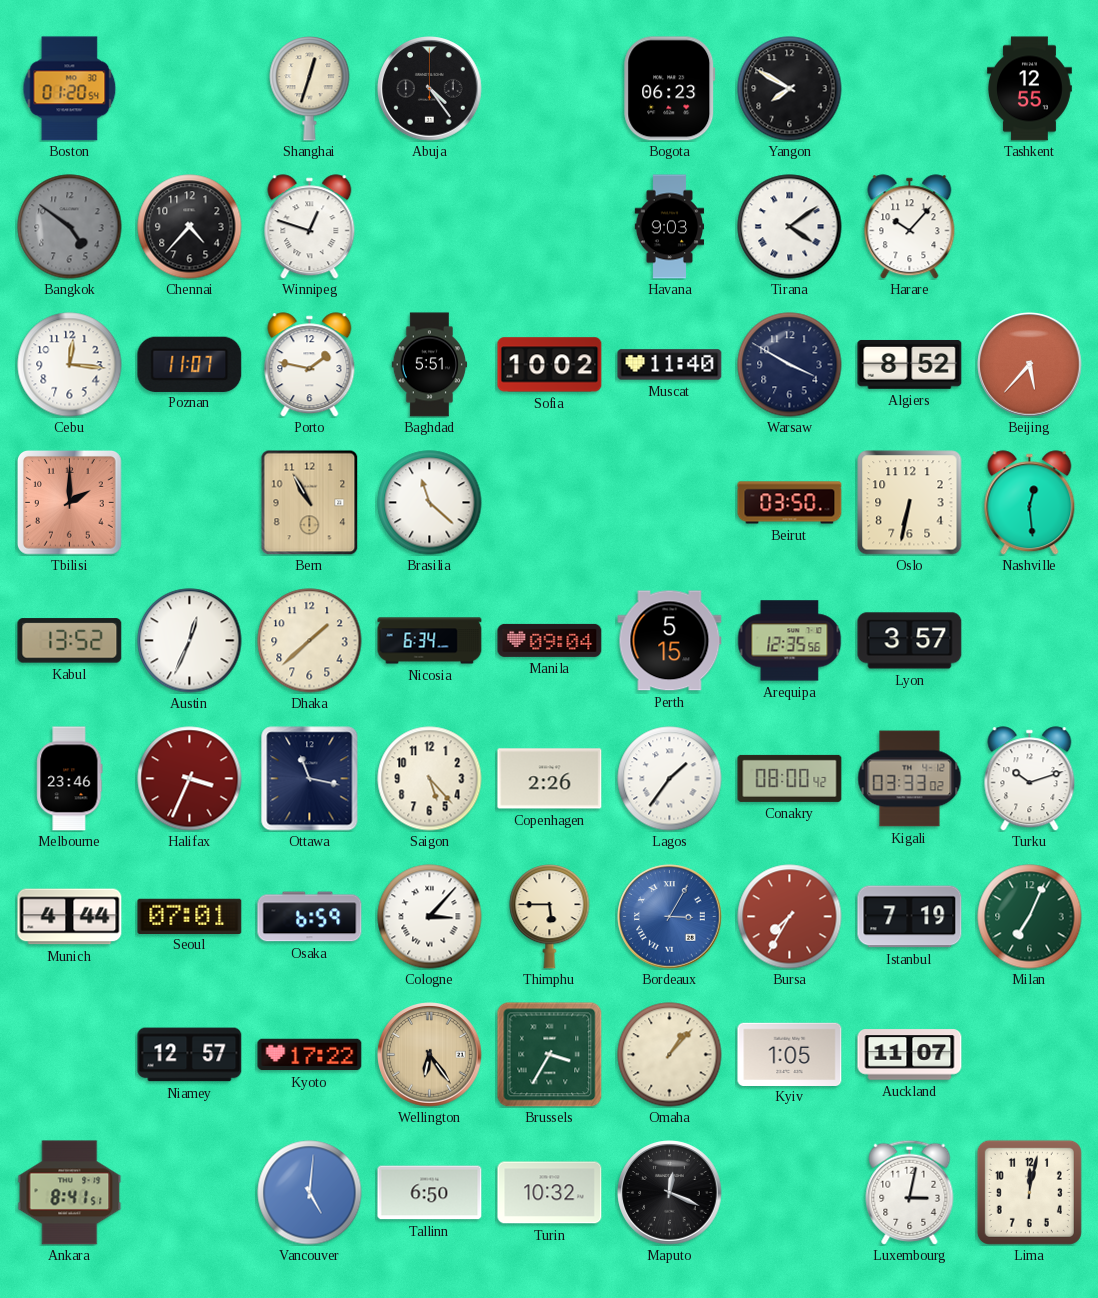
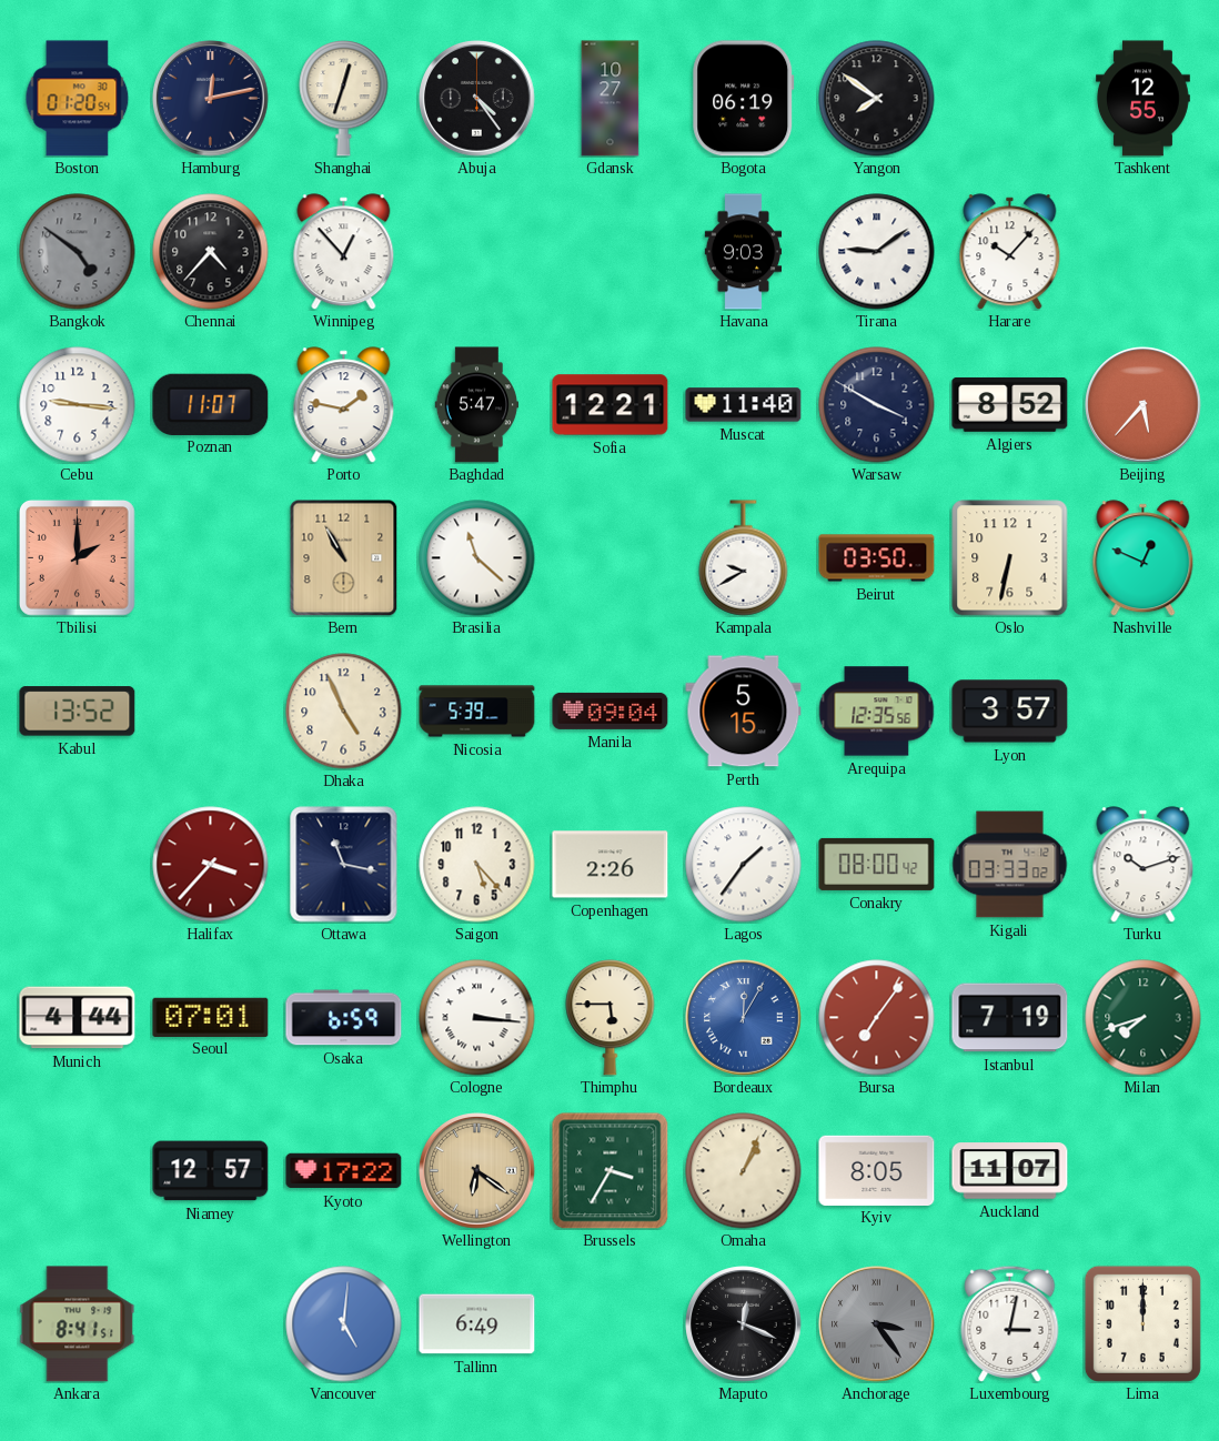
Hamburg: none -> 12:13 (211, 99)
Gdansk: none -> 10:27 (611, 99)
Bogota: 06:23 -> 06:19 (744, 99)
Yangon: 7:50 -> 7:51 (877, 99)
Winnipeg: 12:48 -> 12:53 (344, 252)
Tirana: 4:09 -> 9:09 (877, 252)
Cebu: 12:16 -> 9:16 (78, 405)
Baghdad: 5:51 -> 5:47 (477, 405)
Sofia: 10:02 -> 12:21 (611, 405)
Kampala: none -> 9:40 (744, 558)
Nashville: 12:29 -> 12:49 (1144, 558)
Austin: 12:34 -> none (190, 641)
Dhaka: 1:38 -> 4:56 (344, 712)
Nicosia: 6:34 -> 5:39 (477, 712)
Melbourne: 23:46 -> none (70, 779)
Halifax: 3:34 -> 3:37 (211, 865)
Cologne: 3:07 -> 3:16 (477, 1018)
Bordeaux: 3:05 -> 12:05 (744, 1018)
Bursa: 7:35 -> 7:06 (877, 1018)
Milan: 7:04 -> 7:42 (1144, 1018)
Wellington: 6:24 -> 6:21 (477, 1171)
Omaha: 1:07 -> 1:04 (744, 1171)
Kyiv: 1:05 -> 8:05 (877, 1170)
Tallinn: 6:50 -> 6:49 (477, 1324)
Turin: 10:32 -> none (550, 1193)
Anchorage: none -> 3:24 (877, 1324)
Lima: 12:02 -> 12:00 (1142, 1323)
